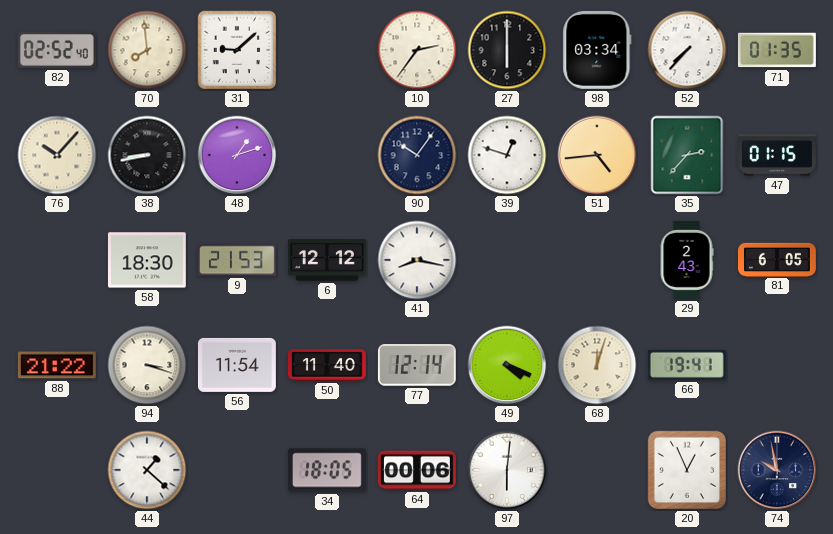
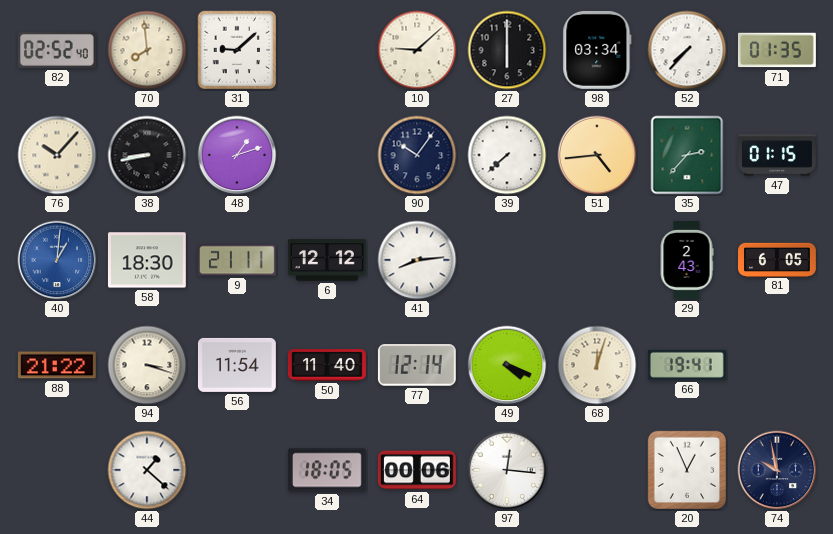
10: 2:36 -> 9:08 (417, 50)
39: 12:48 -> 7:38 (507, 155)
40: none -> 1:01 (57, 260)
9: 21:53 -> 21:11 (238, 260)
41: 8:17 -> 8:14 (417, 260)
97: 6:01 -> 12:16 (507, 470)
